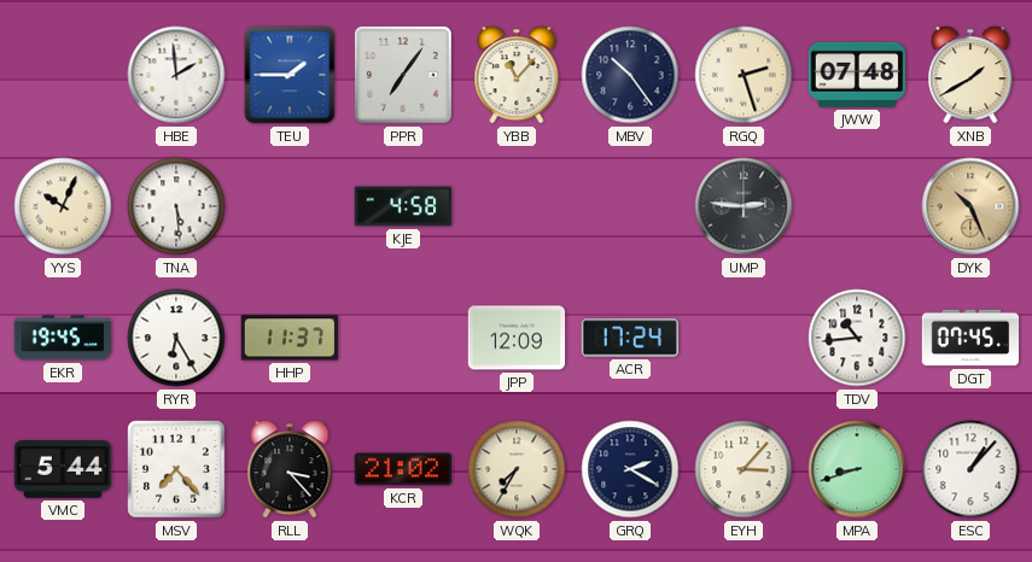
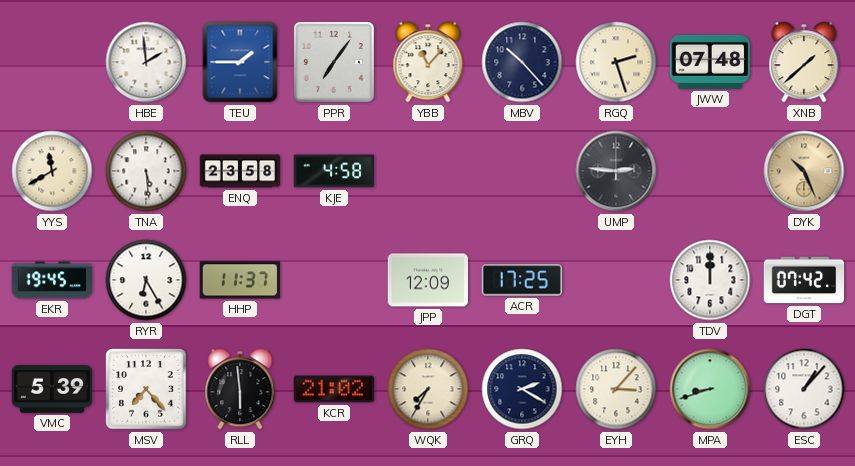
MBV: 10:24 -> 10:23 (522, 62)
XNB: 1:40 -> 1:38 (804, 62)
YYS: 10:04 -> 11:40 (52, 171)
ENQ: none -> 23:58 (240, 171)
ACR: 17:24 -> 17:25 (521, 280)
TDV: 10:44 -> 12:00 (710, 280)
DGT: 07:45 -> 07:42 (804, 280)
VMC: 5:44 -> 5:39 (52, 389)
RLL: 3:23 -> 5:59 (240, 389)
